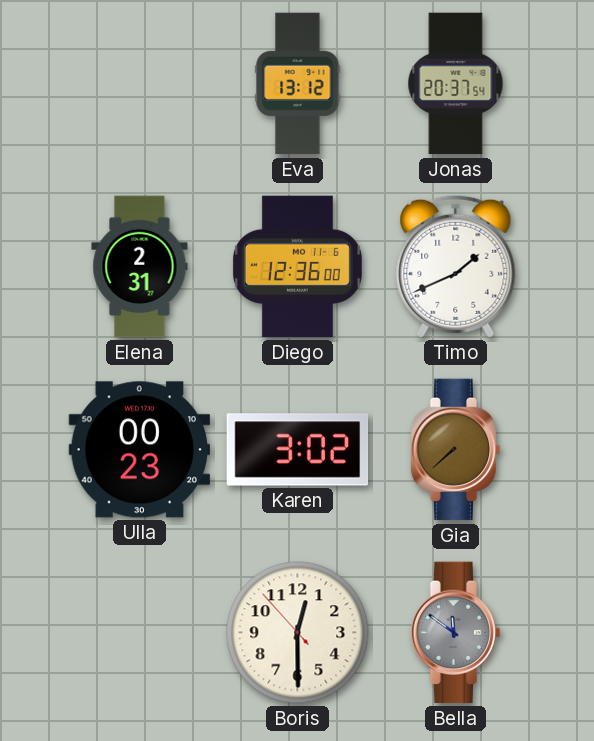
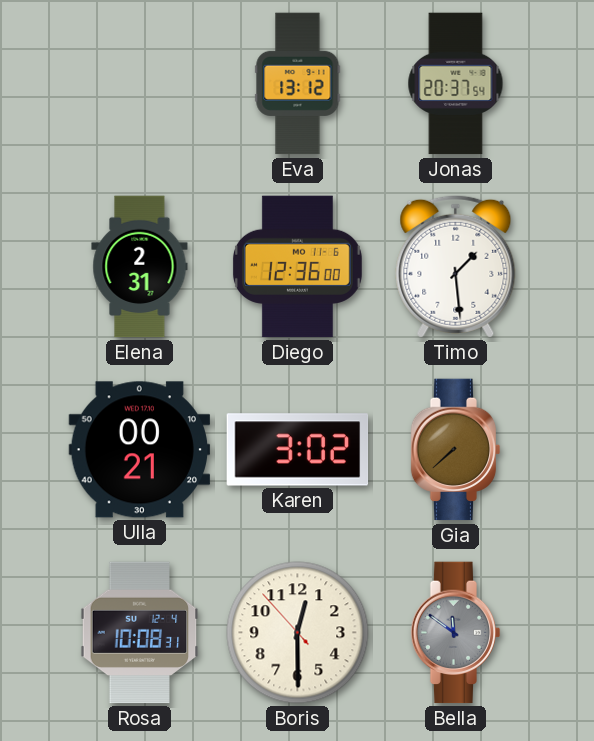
Timo: 1:41 -> 1:29 (456, 266)
Ulla: 00:23 -> 00:21 (140, 450)
Rosa: none -> 10:08 (140, 633)
